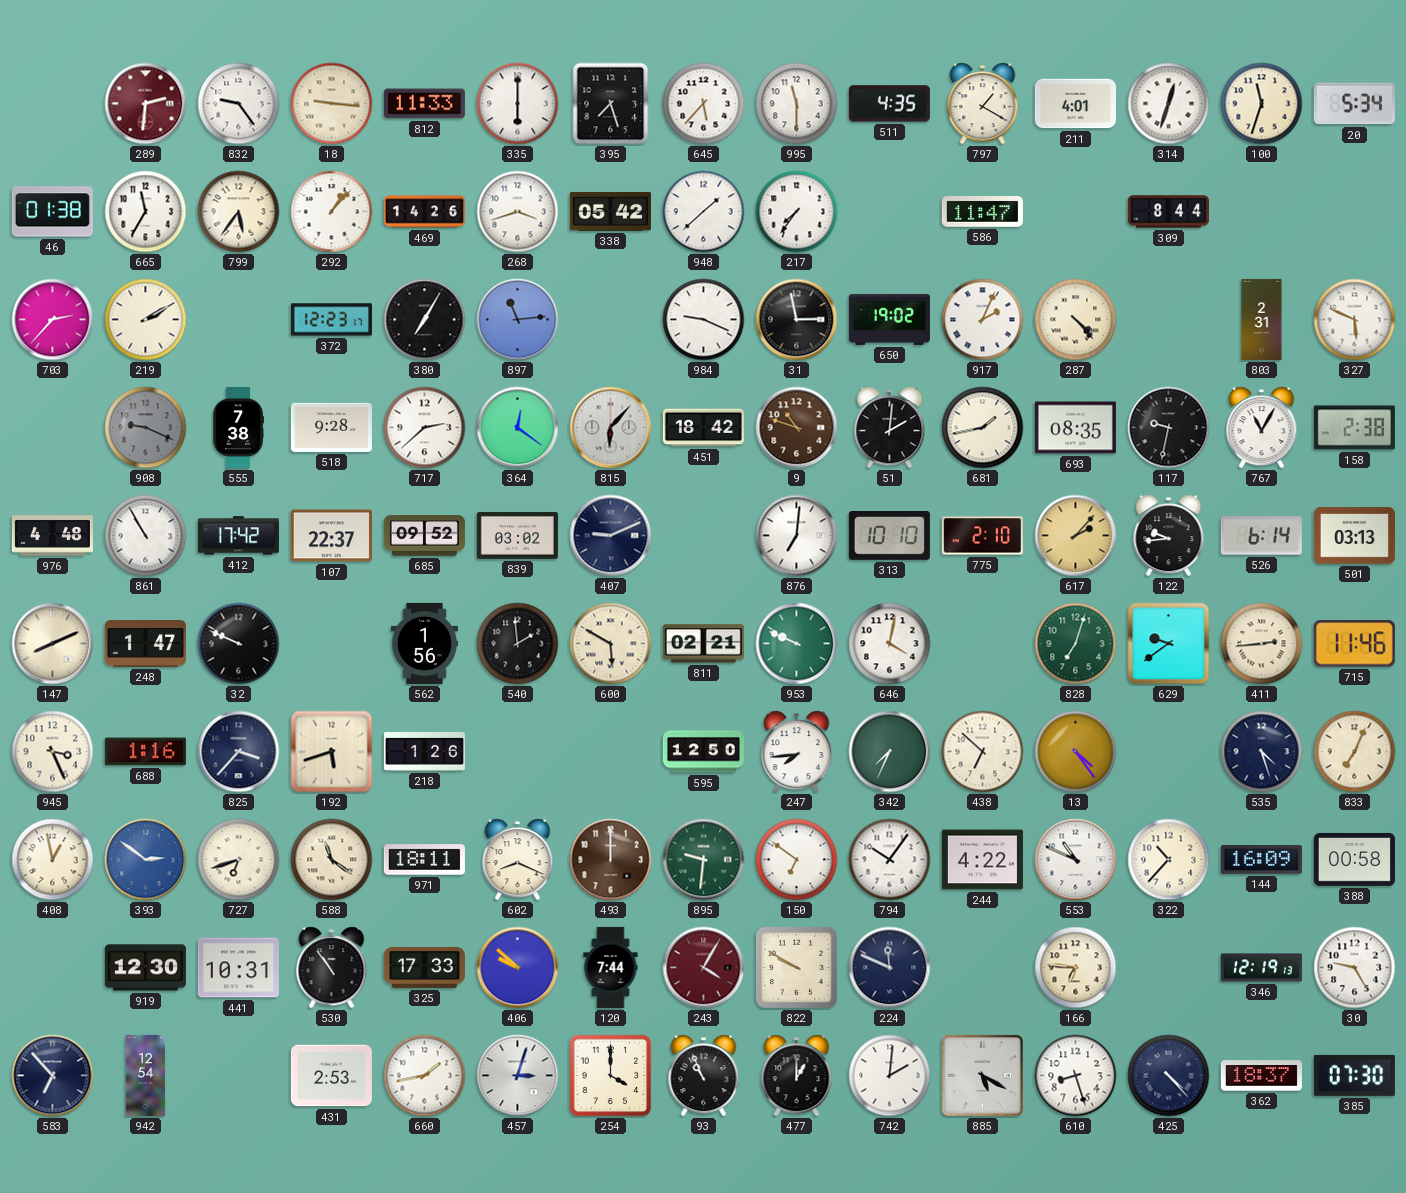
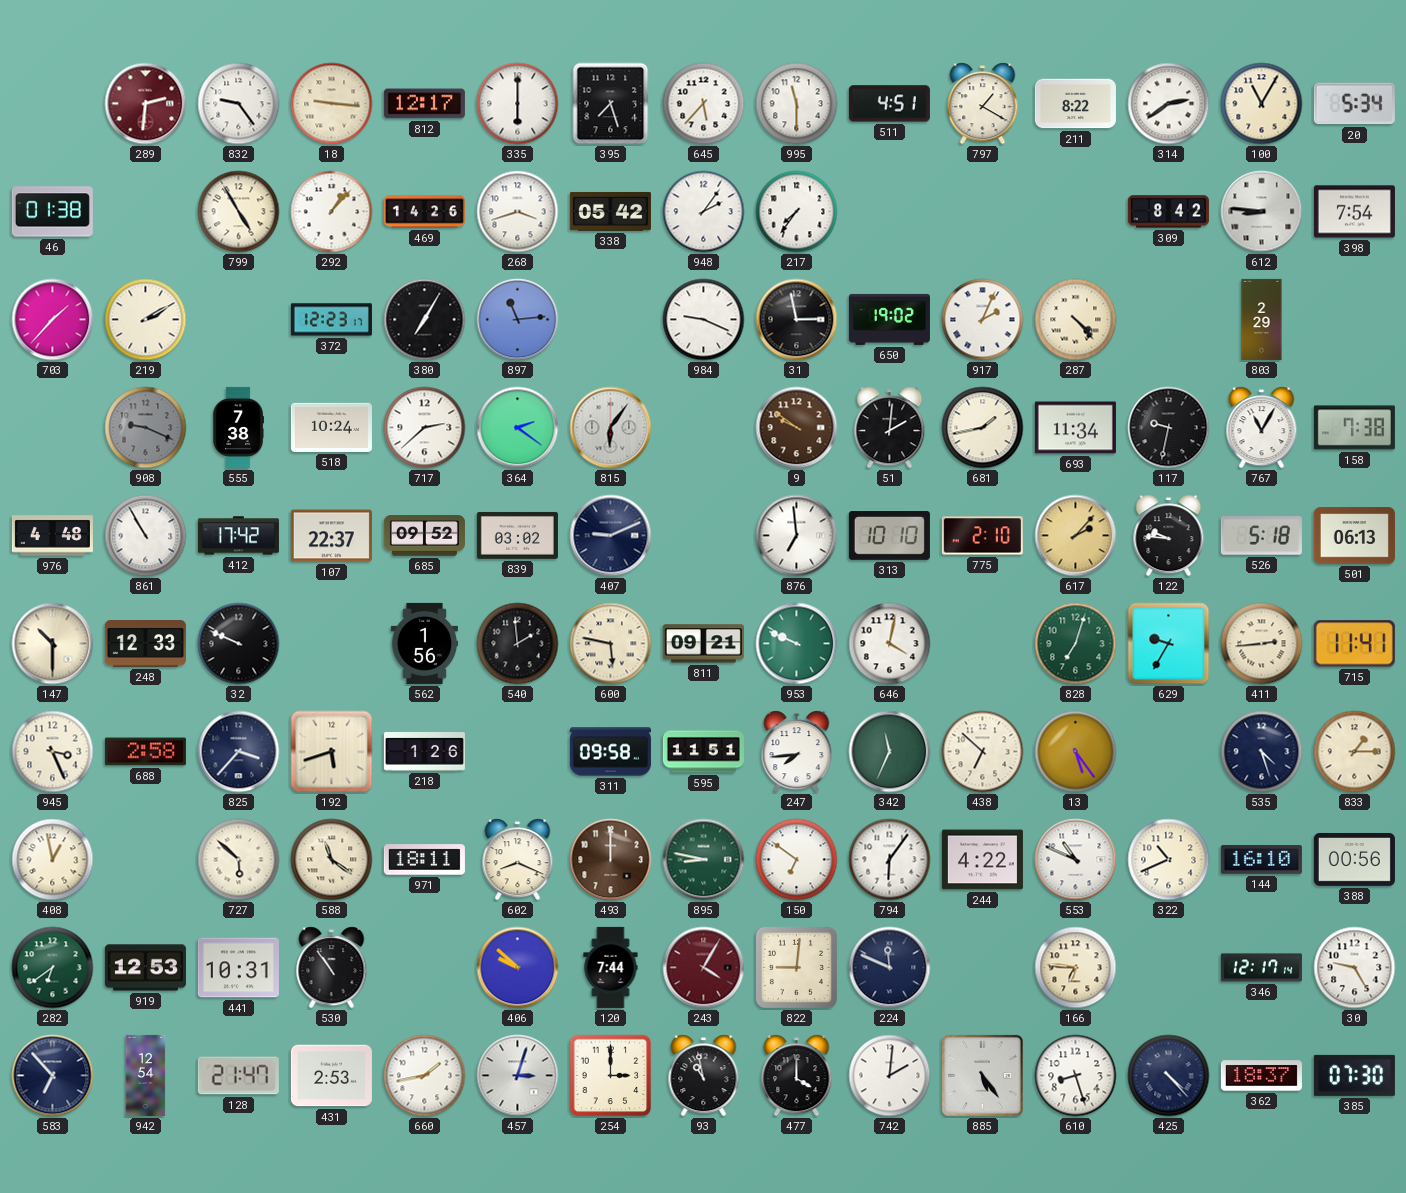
812: 11:33 -> 12:17 (424, 104)
511: 4:35 -> 4:51 (889, 104)
211: 4:01 -> 8:22 (1075, 104)
314: 12:33 -> 2:39 (1169, 104)
100: 11:33 -> 11:05 (1262, 104)
665: 11:35 -> none (146, 212)
799: 5:36 -> 4:55 (239, 212)
948: 1:38 -> 2:06 (704, 212)
586: 11:47 -> none (982, 212)
309: 8:44 -> 8:42 (1168, 212)
612: none -> 8:46 (1262, 212)
398: none -> 7:54 (1354, 212)
703: 2:37 -> 1:37 (53, 320)
803: 2:31 -> 2:29 (1262, 319)
327: 5:49 -> none (1355, 320)
518: 9:28 -> 10:24 (331, 427)
364: 12:21 -> 2:21 (518, 428)
815: 6:07 -> 6:06 (611, 428)
451: 18:42 -> none (703, 428)
9: 10:48 -> 9:51 (797, 428)
693: 08:35 -> 11:34 (1075, 428)
158: 2:38 -> 7:38 (1354, 428)
876: 7:01 -> 6:59 (797, 536)
122: 9:44 -> 9:46 (1169, 536)
526: 6:14 -> 5:18 (1261, 536)
501: 03:13 -> 06:13 (1354, 536)
147: 8:11 -> 10:30 (53, 644)
248: 1:47 -> 12:33 (145, 644)
600: 5:50 -> 5:47 (611, 644)
811: 02:21 -> 09:21 (703, 644)
629: 9:39 -> 9:35 (1169, 644)
715: 11:46 -> 11:41 (1354, 644)
688: 1:16 -> 2:58 (145, 752)
311: none -> 09:58 (610, 752)
595: 12:50 -> 11:51 (703, 752)
342: 7:34 -> 11:34 (890, 752)
13: 4:24 -> 5:24 (1076, 752)
833: 7:04 -> 1:15 (1355, 752)
393: 2:51 -> none (146, 860)
727: 6:42 -> 5:52 (239, 860)
895: 9:31 -> 8:47 (704, 860)
794: 10:06 -> 6:06 (890, 860)
322: 10:37 -> 10:41 (1169, 860)
144: 16:09 -> 16:10 (1261, 860)
388: 00:58 -> 00:56 (1354, 860)
282: none -> 6:39 (53, 968)
919: 12:30 -> 12:53 (145, 968)
325: 17:33 -> none (424, 967)
822: 9:50 -> 9:01 (796, 967)
346: 12:19 -> 12:17 (1261, 968)
128: none -> 21:47 (238, 1076)
254: 4:00 -> 3:00 (611, 1076)
93: 10:56 -> 10:58 (704, 1076)
477: 1:00 -> 4:00 (797, 1076)
885: 5:20 -> 5:24 (982, 1075)
